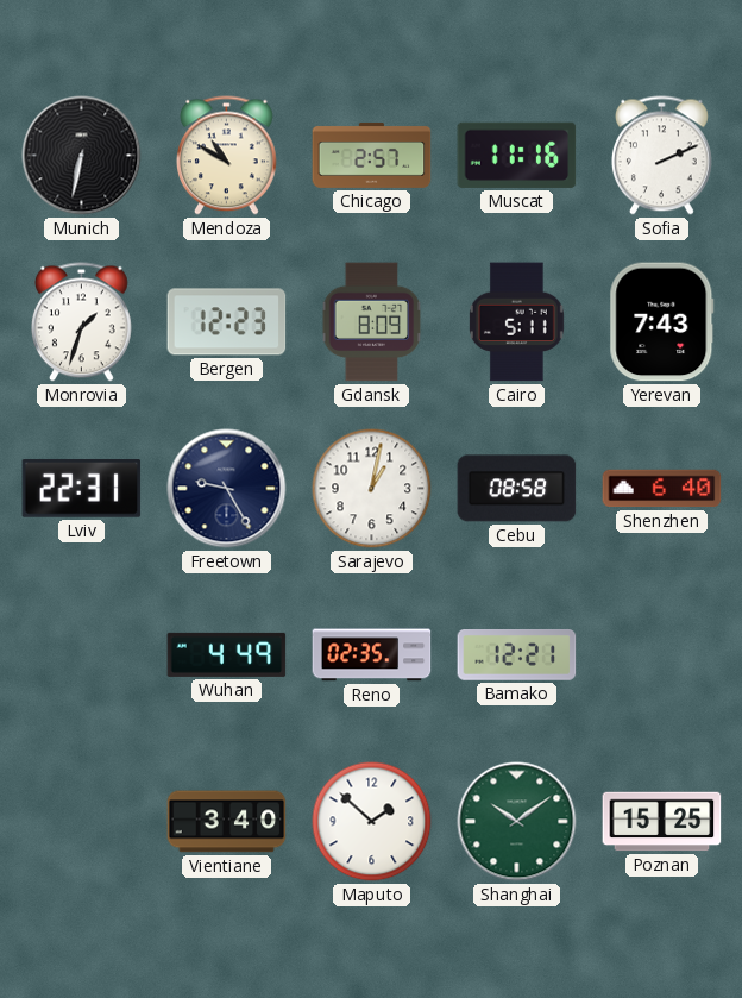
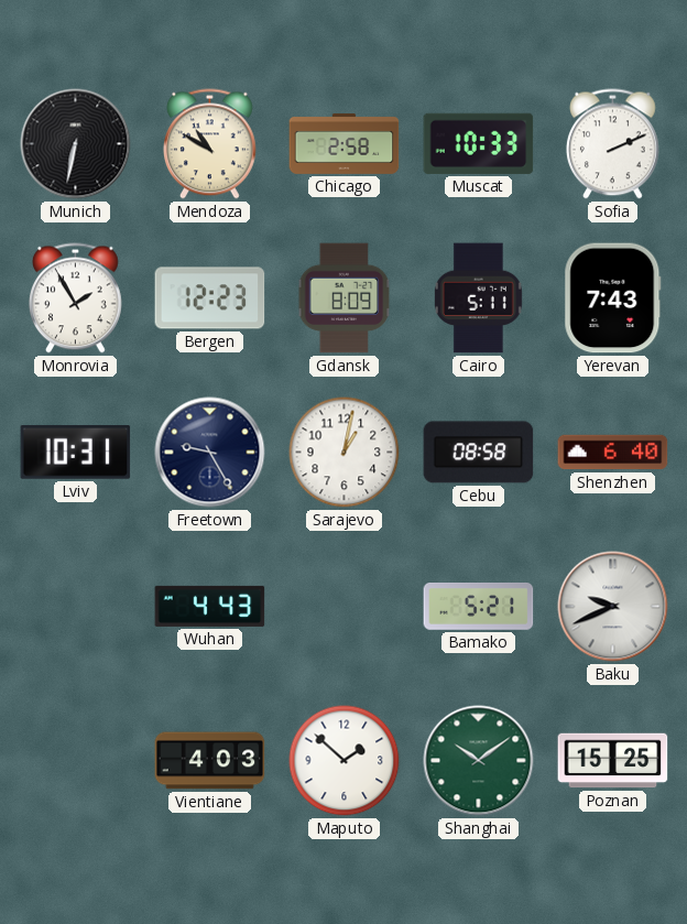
Chicago: 2:57 -> 2:58 (345, 143)
Muscat: 11:16 -> 10:33 (479, 143)
Monrovia: 1:33 -> 1:55 (75, 298)
Lviv: 22:31 -> 10:31 (76, 452)
Wuhan: 4:49 -> 4:43 (210, 606)
Reno: 02:35 -> none (372, 655)
Bamako: 12:21 -> 5:21 (479, 607)
Baku: none -> 9:41 (613, 607)
Vientiane: 3:40 -> 4:03 (210, 761)
